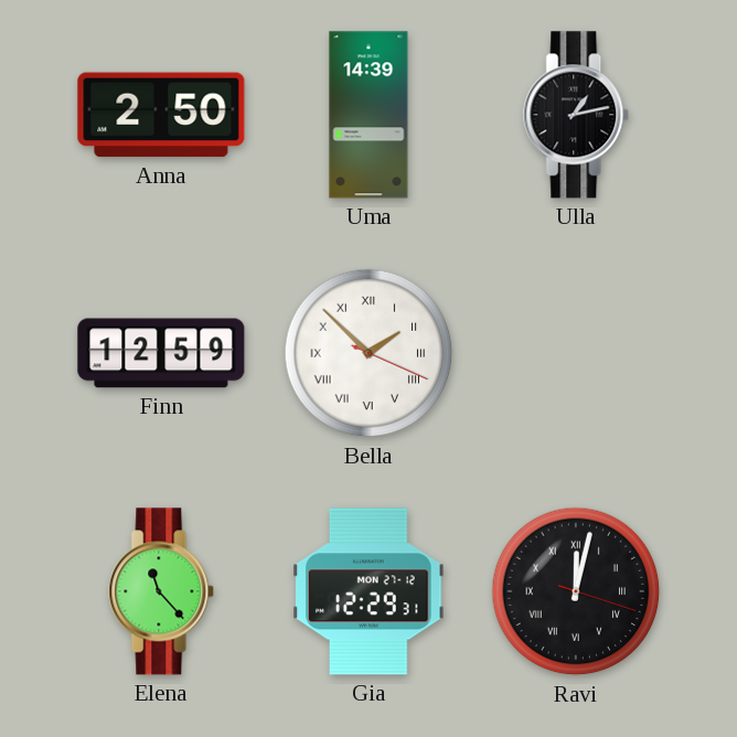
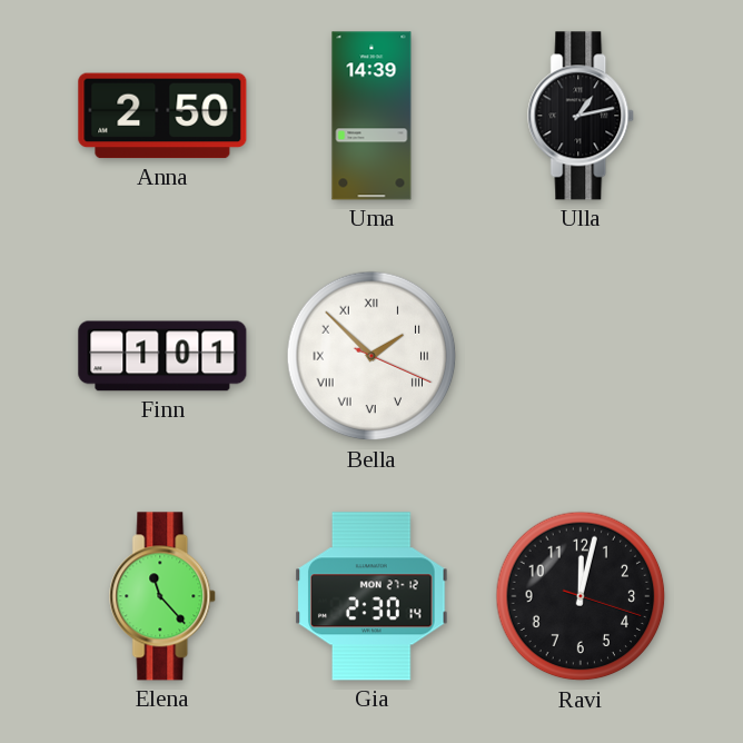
Finn: 12:59 -> 1:01 (162, 356)
Gia: 12:29 -> 2:30 (371, 596)
Ravi numerals: Roman -> Arabic (581, 596)
